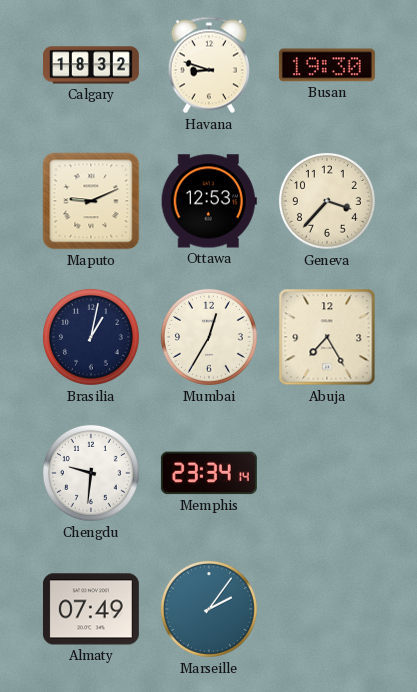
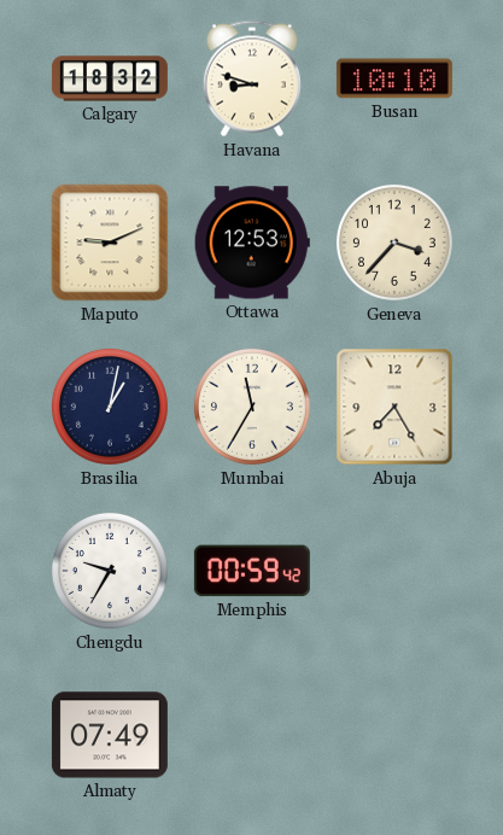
Busan: 19:30 -> 10:10 (394, 78)
Mumbai: 12:35 -> 11:35 (252, 407)
Chengdu: 9:31 -> 9:35 (110, 571)
Memphis: 23:34 -> 00:59 (252, 571)
Marseille: 2:06 -> none (209, 609)
